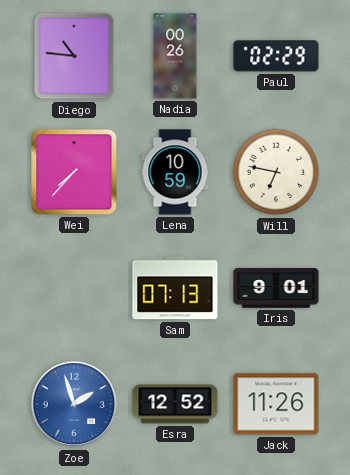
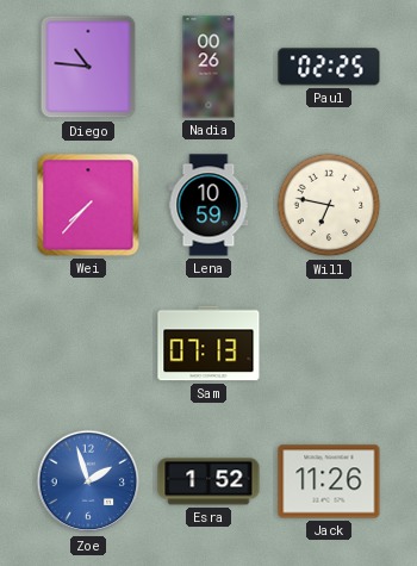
Paul: 02:29 -> 02:25 (329, 67)
Iris: 9:01 -> none (276, 289)
Esra: 12:52 -> 1:52 (208, 481)
